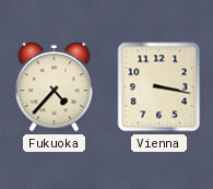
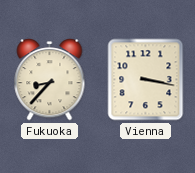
Fukuoka: 4:37 -> 8:37 (50, 80)
